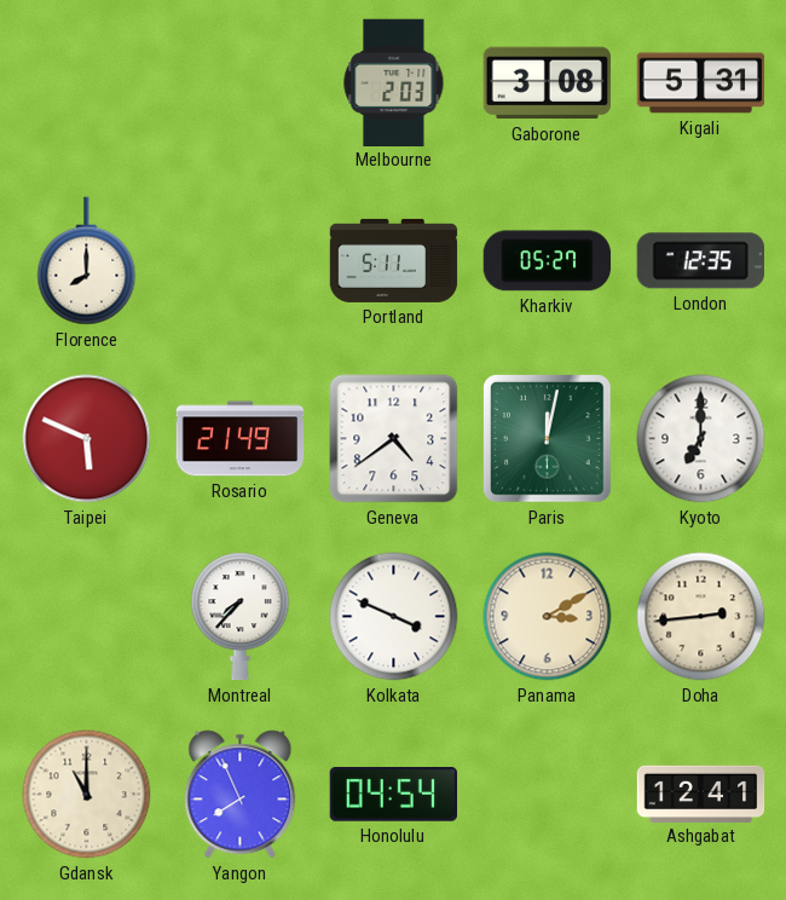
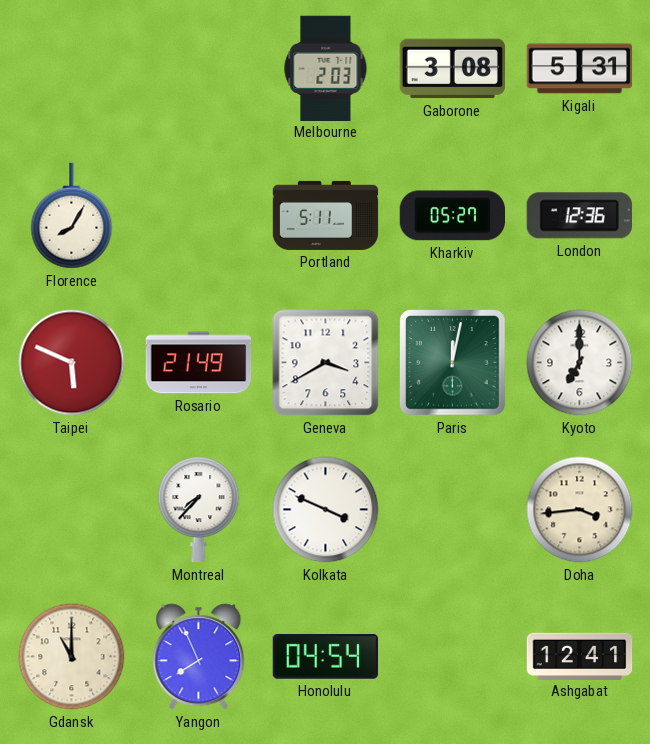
Florence: 8:00 -> 8:05 (72, 216)
London: 12:35 -> 12:36 (579, 216)
Geneva: 4:39 -> 3:40 (326, 363)
Panama: 3:10 -> none (548, 617)
Doha: 2:44 -> 3:44 (580, 510)
